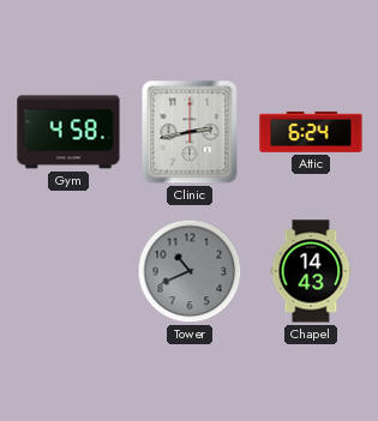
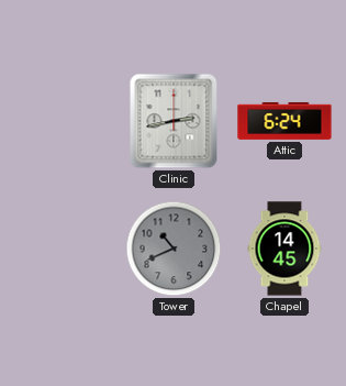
Gym: 4:58 -> none (68, 132)
Chapel: 14:43 -> 14:45 (284, 249)
